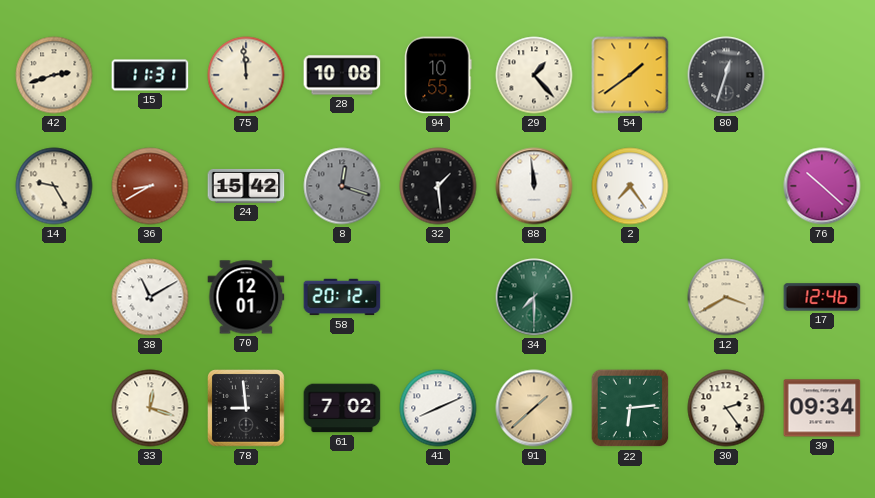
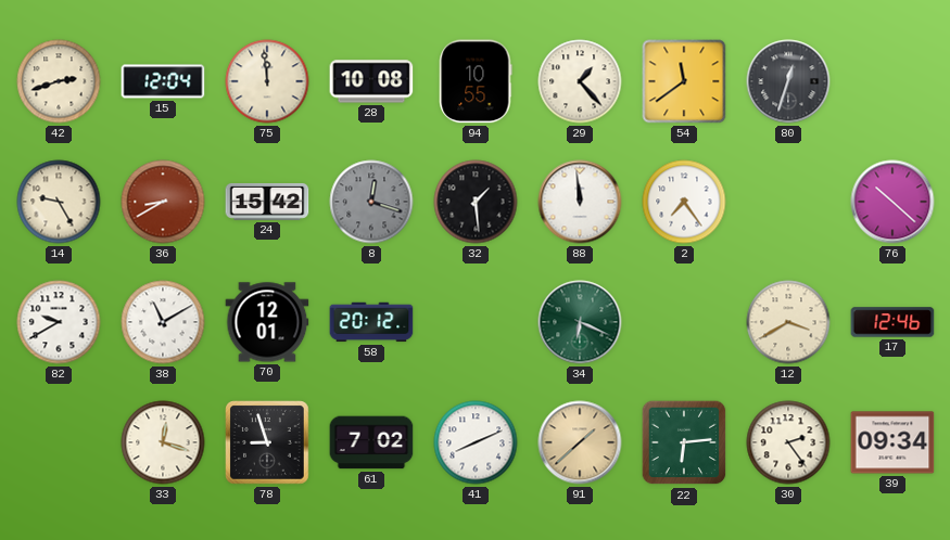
15: 11:31 -> 12:04 (163, 81)
54: 1:39 -> 11:39 (684, 81)
82: none -> 9:40 (59, 322)
34: 7:30 -> 6:19 (580, 322)
78: 8:59 -> 8:57 (267, 442)
